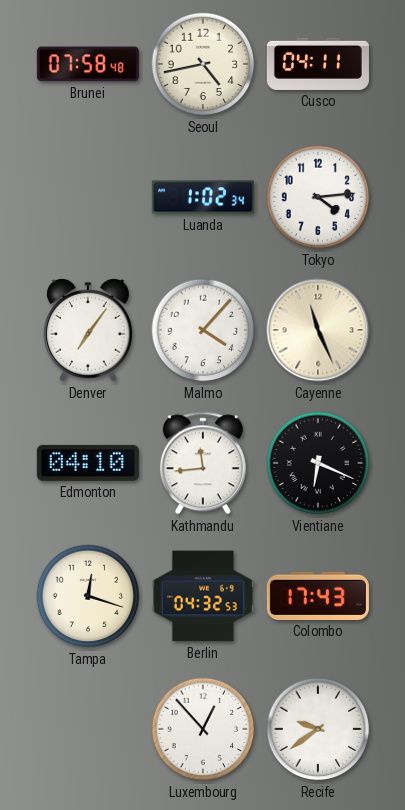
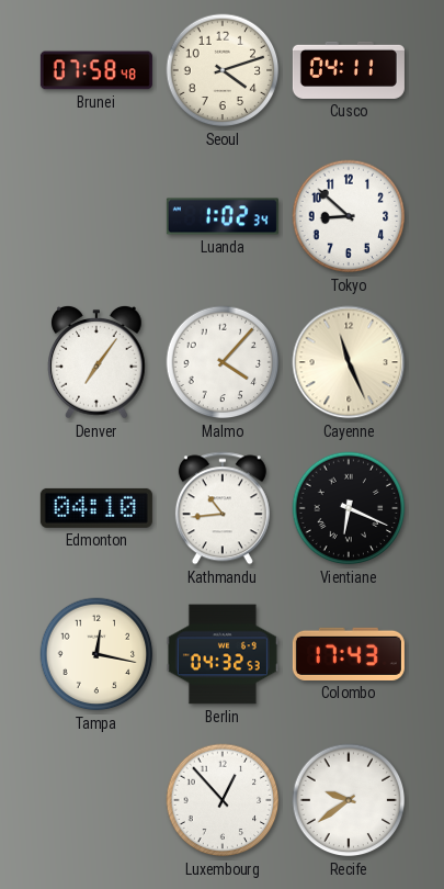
Seoul: 4:43 -> 4:12 (223, 70)
Tokyo: 4:14 -> 8:52 (349, 216)
Kathmandu: 11:44 -> 10:44 (223, 508)
Tampa: 12:18 -> 12:17 (96, 654)
